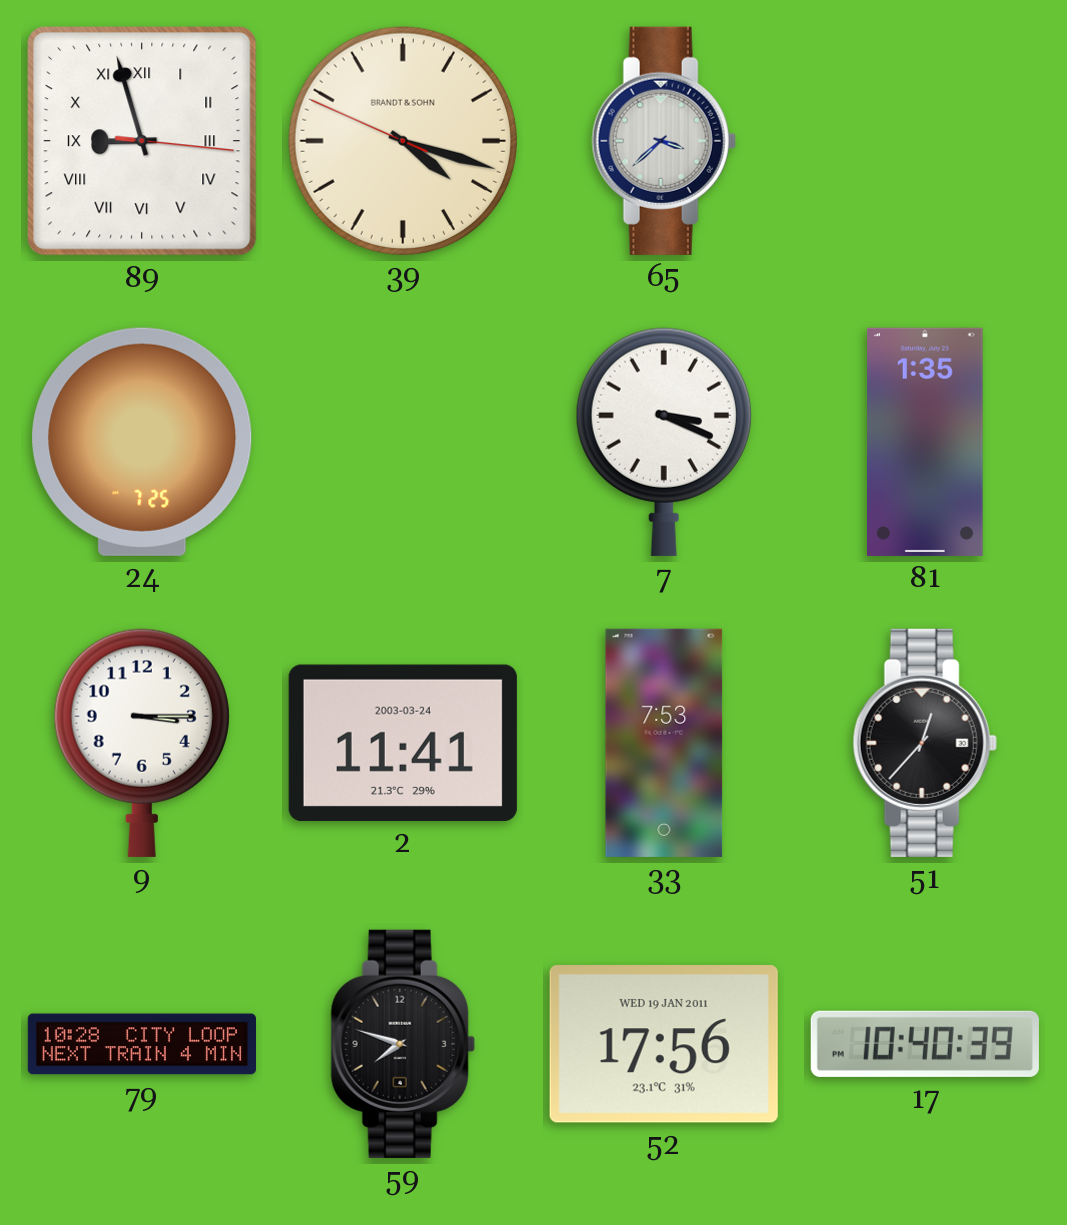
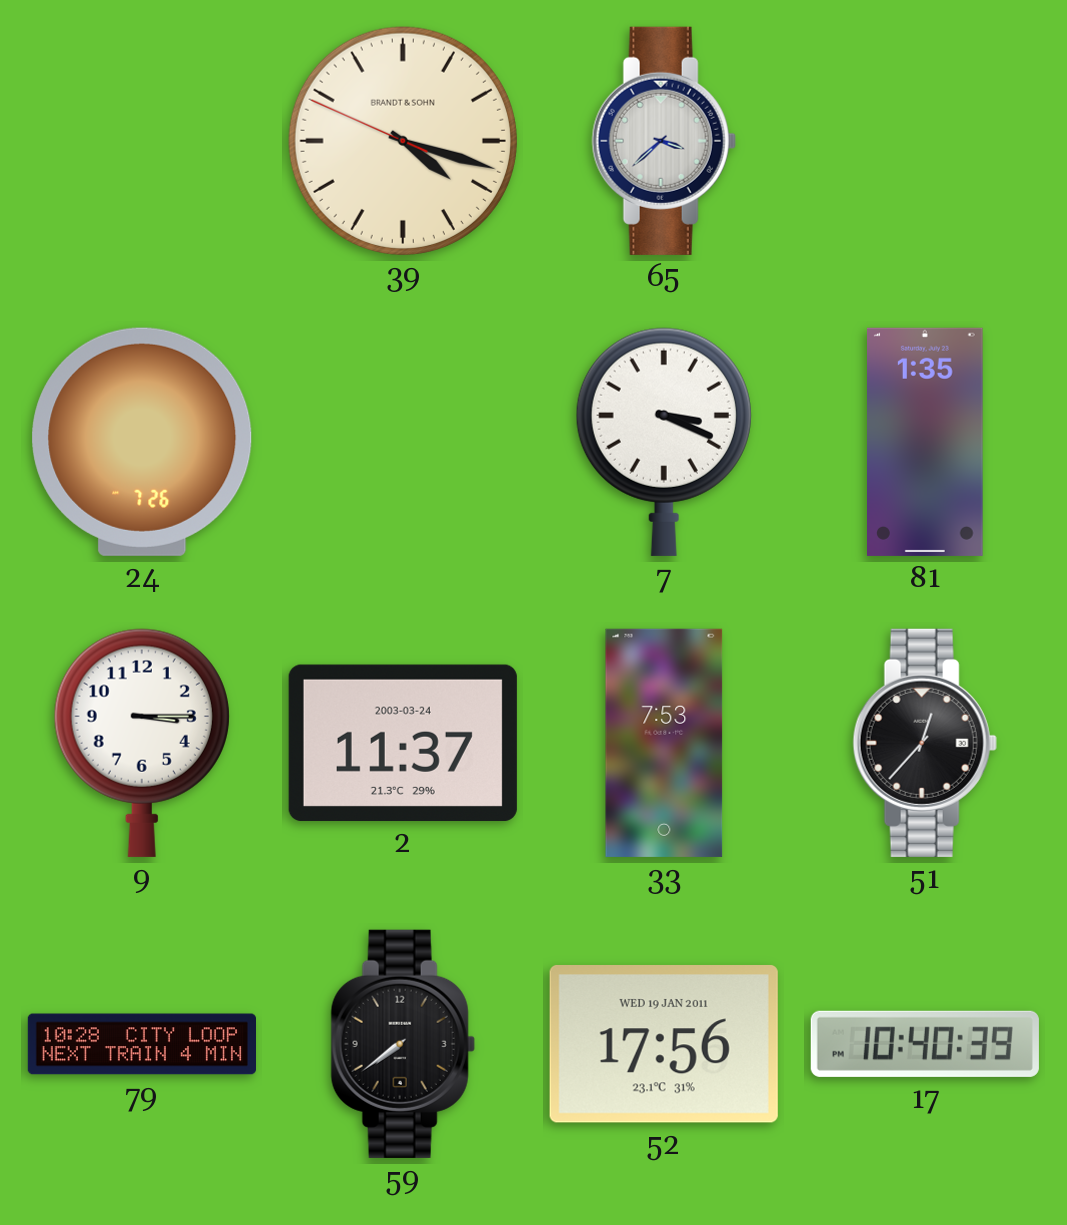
89: 8:57 -> none (142, 141)
24: 7:25 -> 7:26 (142, 442)
2: 11:41 -> 11:37 (403, 743)
59: 7:48 -> 7:39 (403, 1044)
